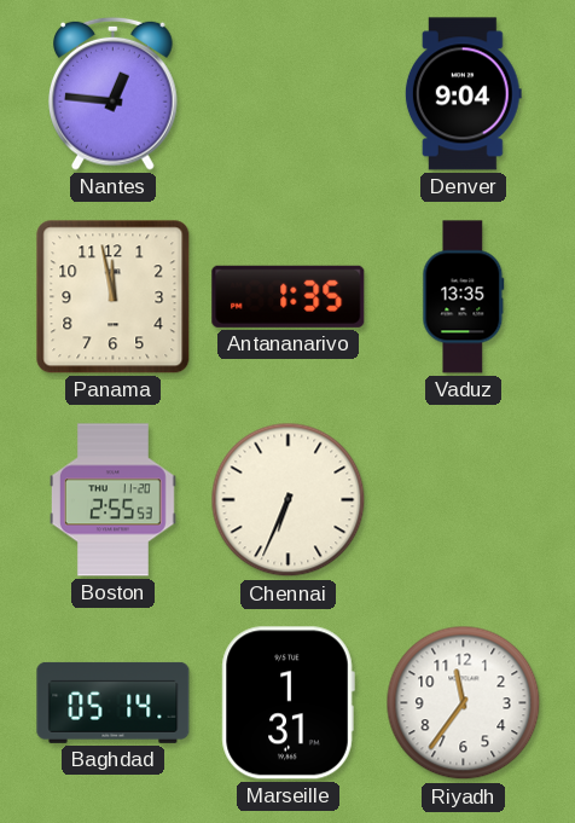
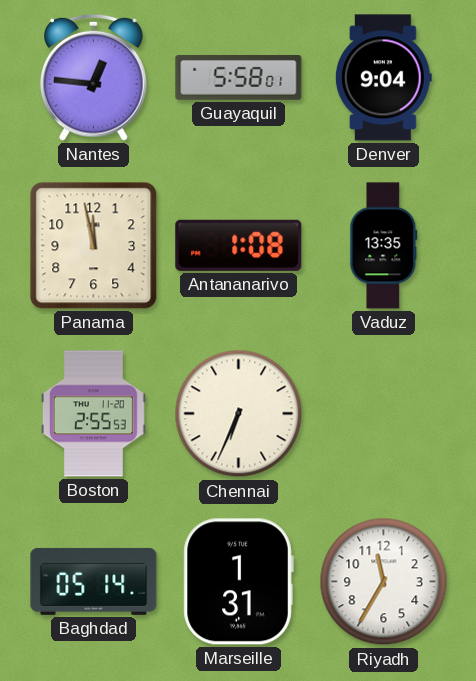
Guayaquil: none -> 5:58 (239, 77)
Antananarivo: 1:35 -> 1:08 (239, 245)
Riyadh: 11:36 -> 11:35 (384, 582)
